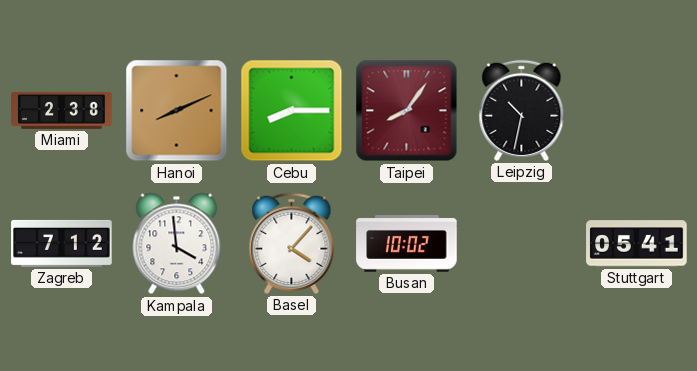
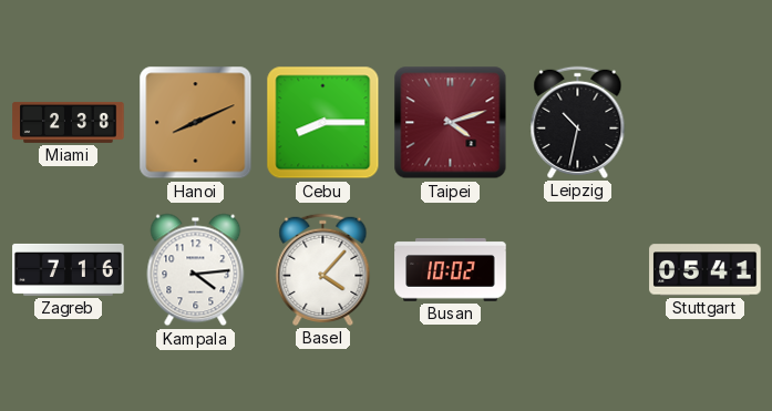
Taipei: 8:06 -> 4:12 (451, 123)
Zagreb: 7:12 -> 7:16 (69, 269)
Kampala: 3:59 -> 4:14 (196, 270)
